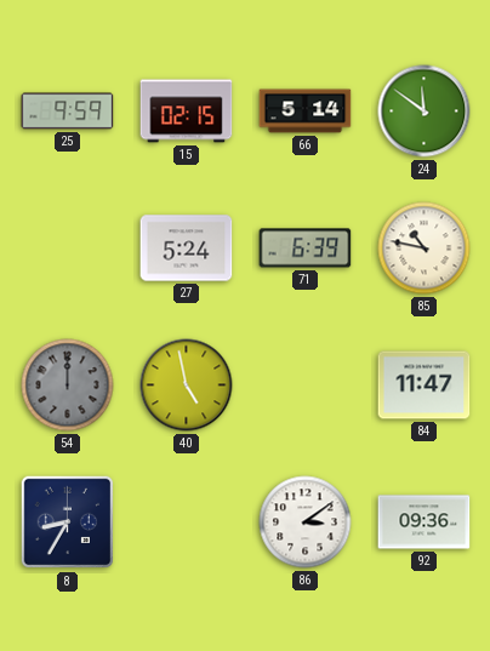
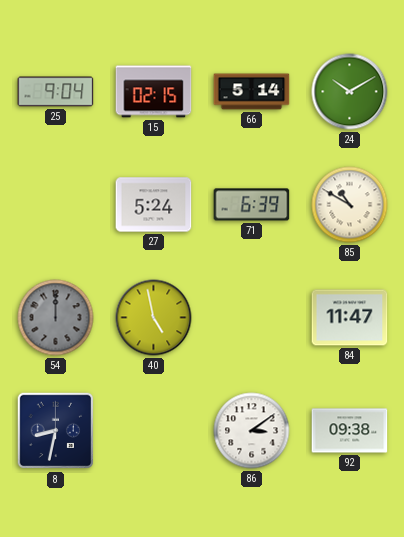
25: 9:59 -> 9:04 (56, 92)
24: 11:51 -> 10:10 (350, 92)
85: 10:47 -> 10:50 (350, 205)
8: 8:35 -> 8:32 (56, 431)
92: 09:36 -> 09:38 (350, 431)
